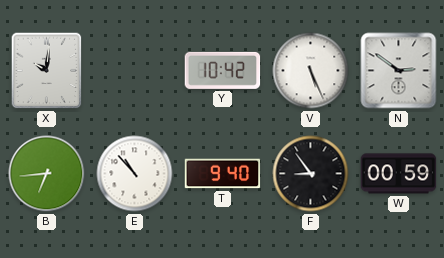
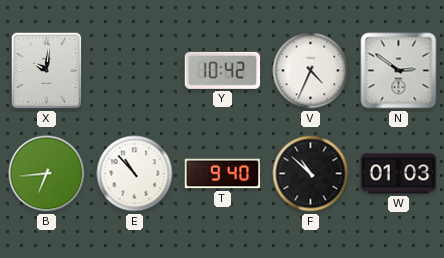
V: 5:26 -> 4:34 (311, 71)
F: 8:54 -> 10:52 (311, 174)
W: 00:59 -> 01:03 (399, 174)
